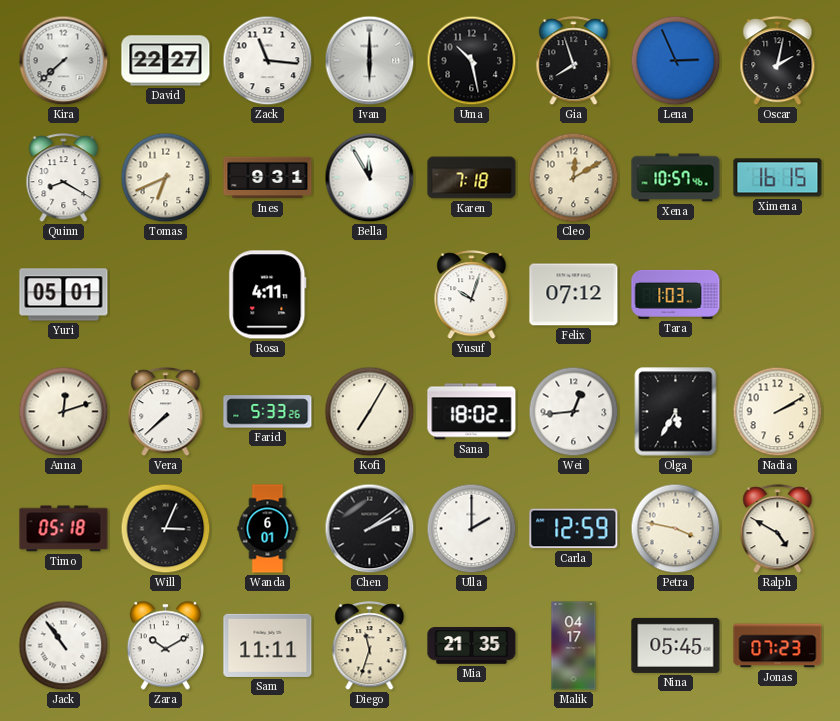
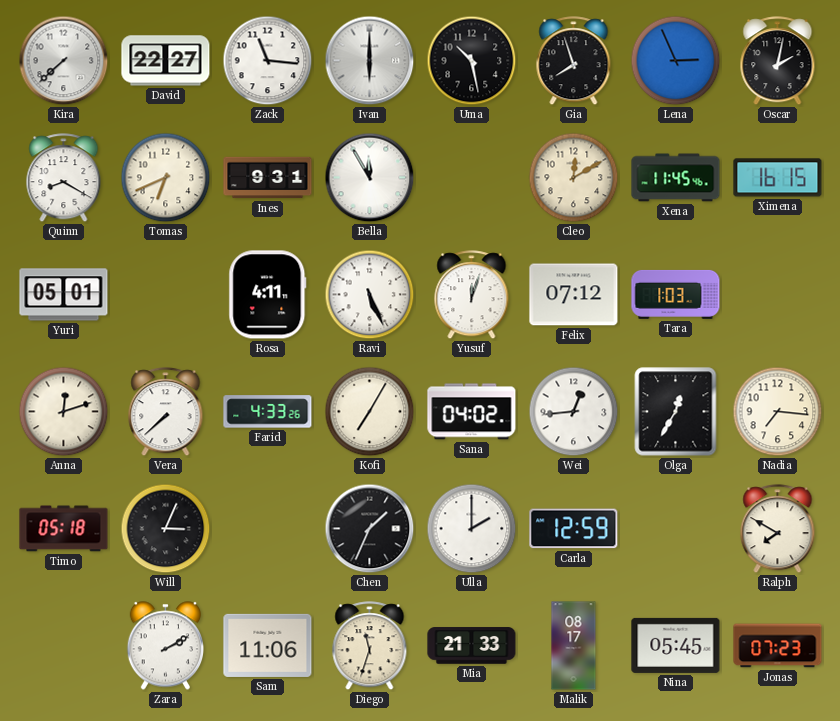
Karen: 7:18 -> none (472, 178)
Xena: 10:57 -> 11:45 (676, 178)
Ravi: none -> 5:26 (370, 295)
Yusuf: 10:03 -> 12:03 (472, 295)
Farid: 5:33 -> 4:33 (268, 412)
Sana: 18:02 -> 04:02 (472, 412)
Olga: 5:35 -> 12:35 (676, 412)
Nadia: 2:10 -> 7:16 (778, 412)
Wanda: 6:01 -> none (268, 529)
Chen: 2:09 -> 1:34 (370, 529)
Petra: 3:47 -> none (676, 529)
Ralph: 4:50 -> 7:50 (778, 529)
Jack: 10:54 -> none (64, 646)
Zara: 10:10 -> 2:10 (165, 646)
Sam: 11:11 -> 11:06 (268, 645)
Mia: 21:35 -> 21:33 (472, 646)
Malik: 04:17 -> 08:17 (574, 646)
